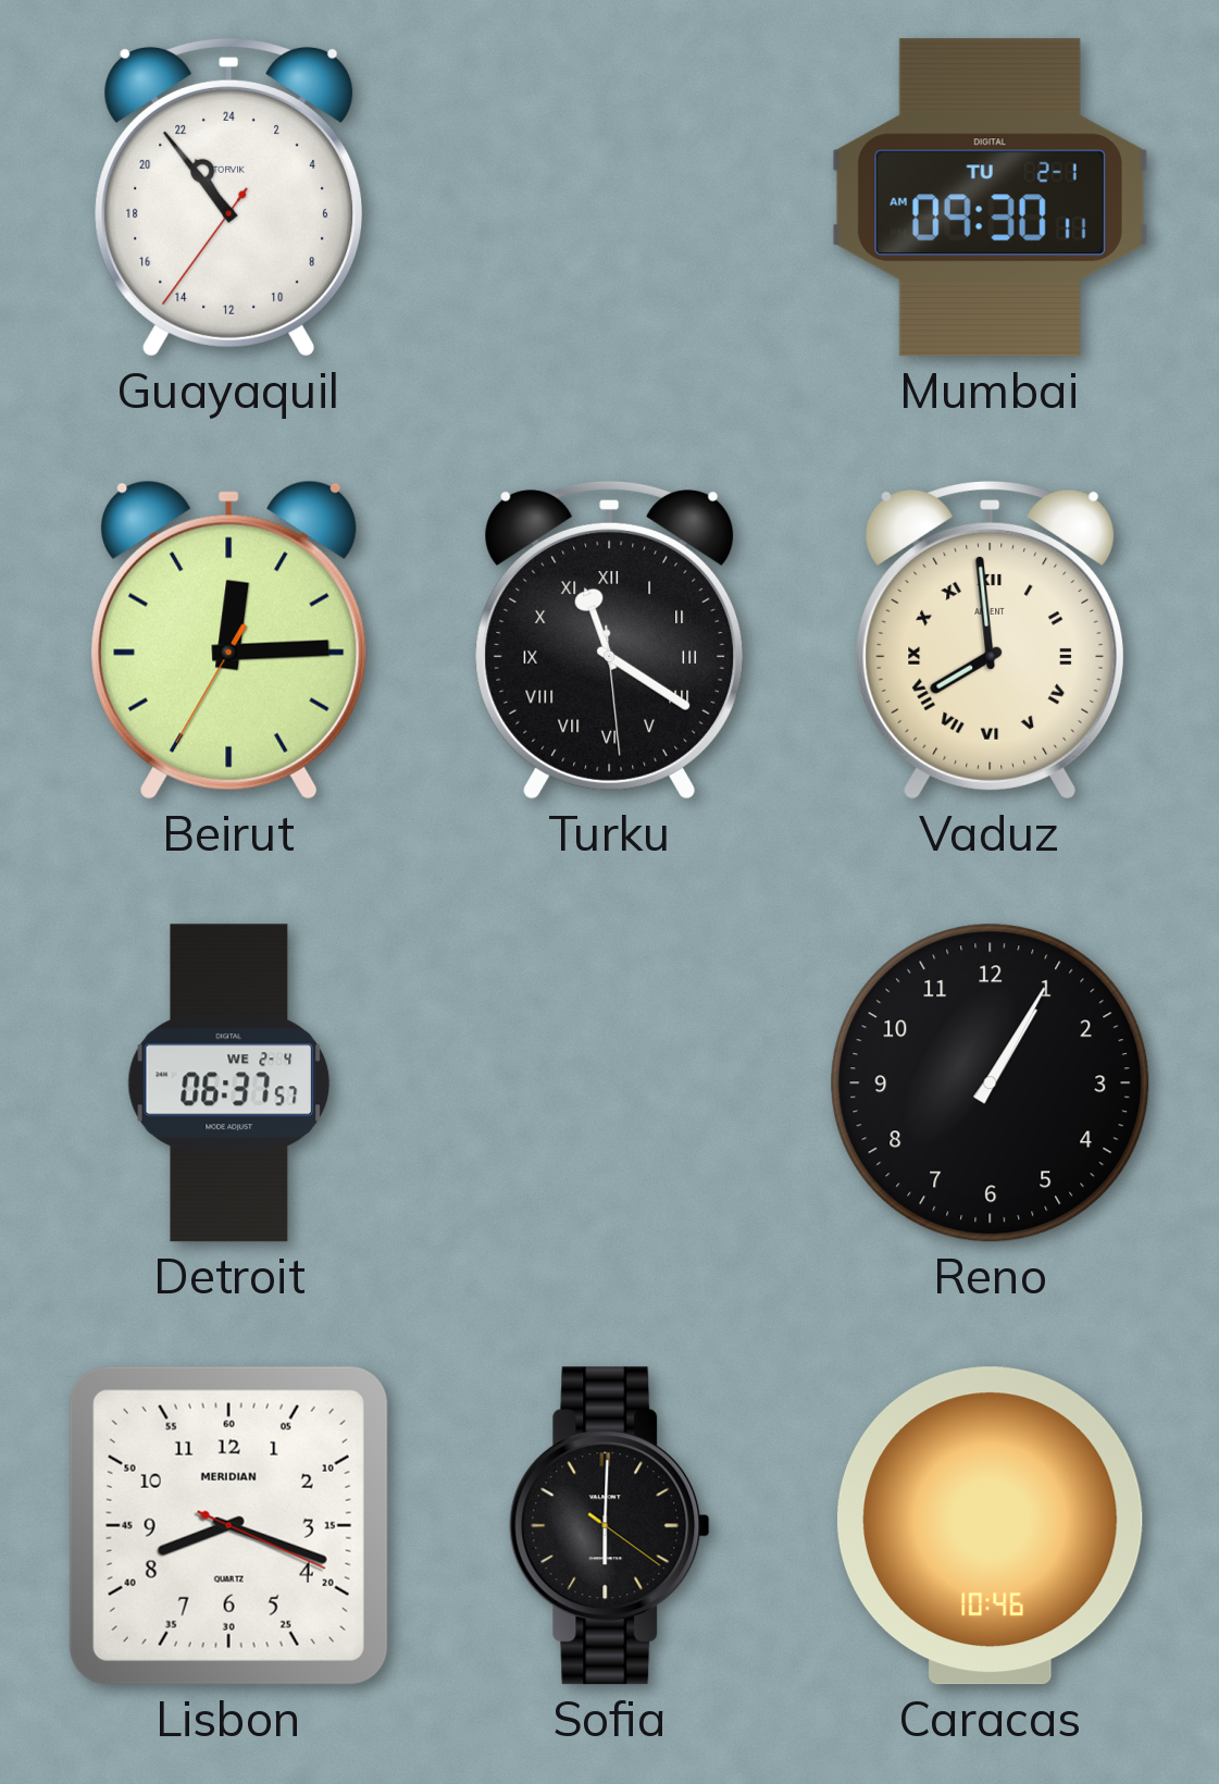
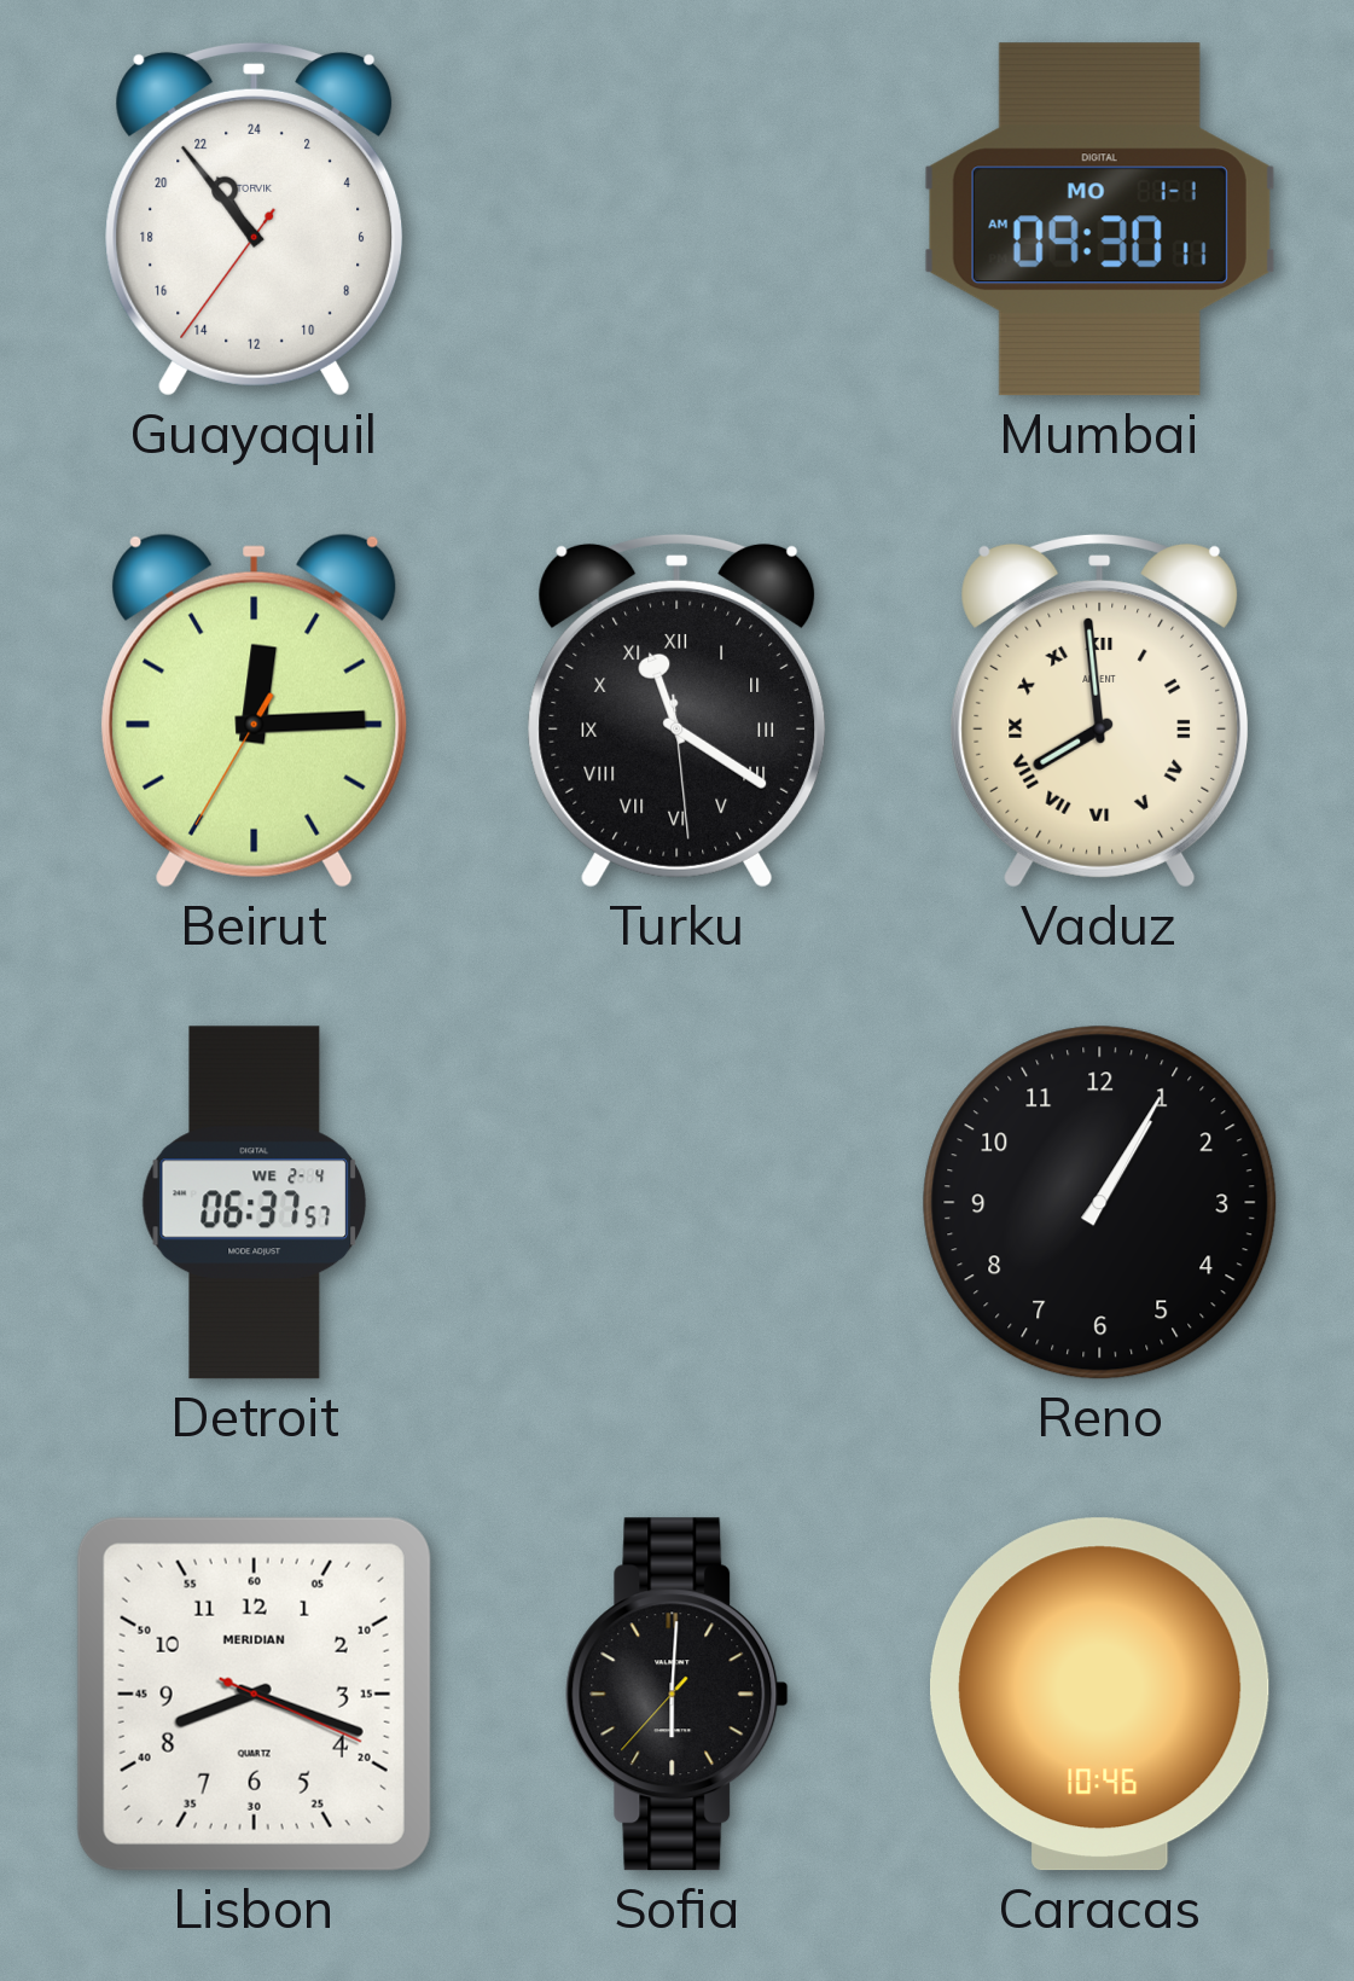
Mumbai date: TU 2-1 -> MO 1-1 (1099, 220)
Sofia: 6:00:21 -> 6:00:37 (678, 1695)
